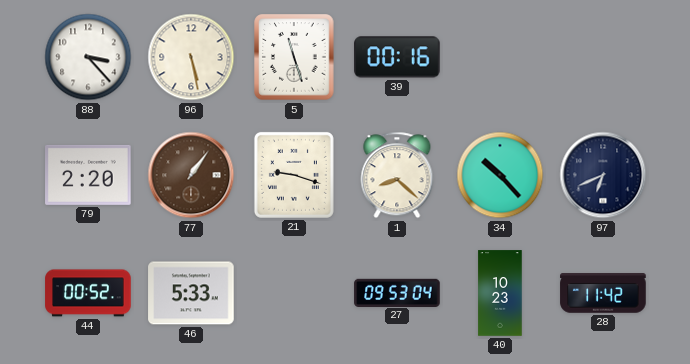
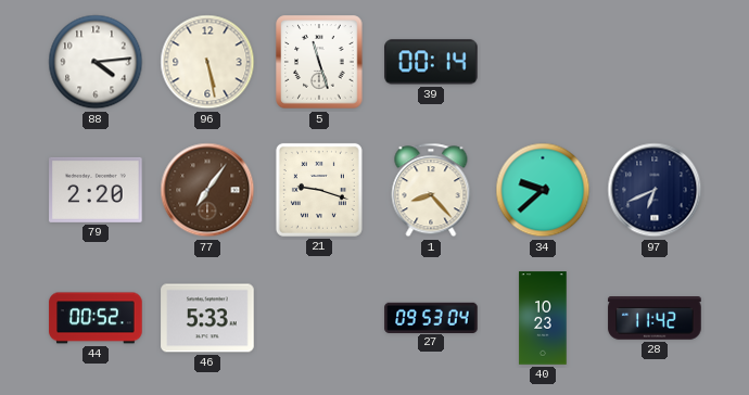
88: 3:23 -> 4:14 (96, 62)
39: 00:16 -> 00:14 (431, 62)
77: 1:06 -> 7:06 (207, 190)
1: 8:22 -> 8:23 (431, 190)
34: 10:23 -> 9:38 (543, 190)
